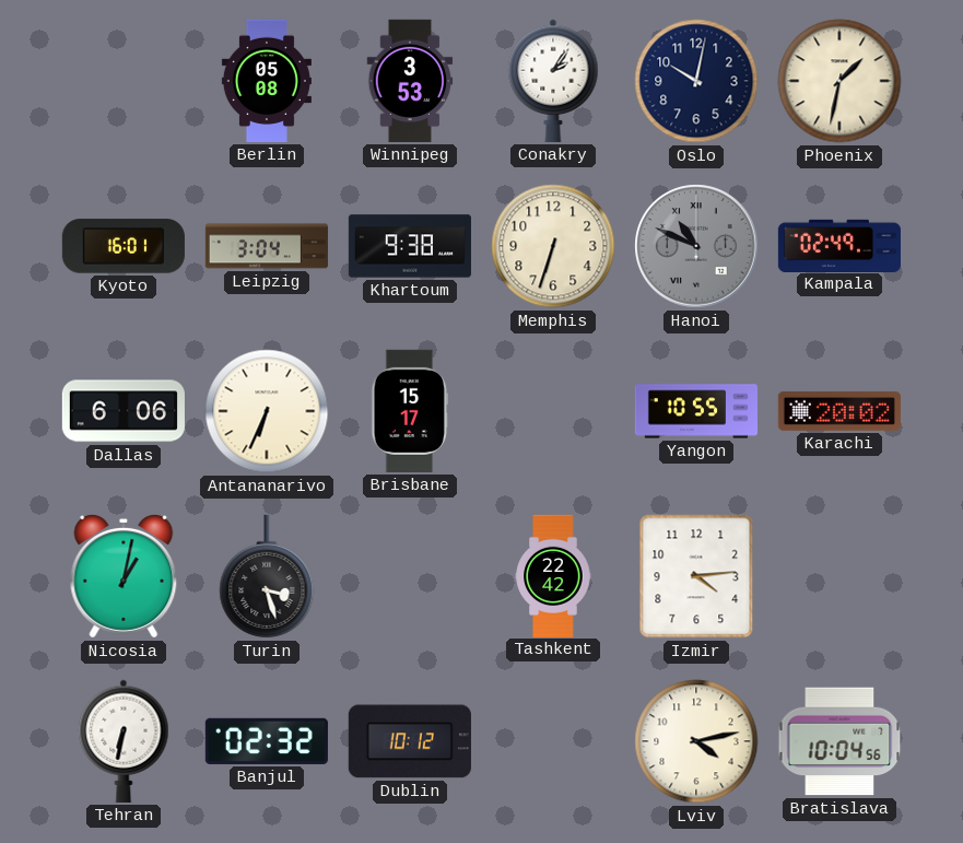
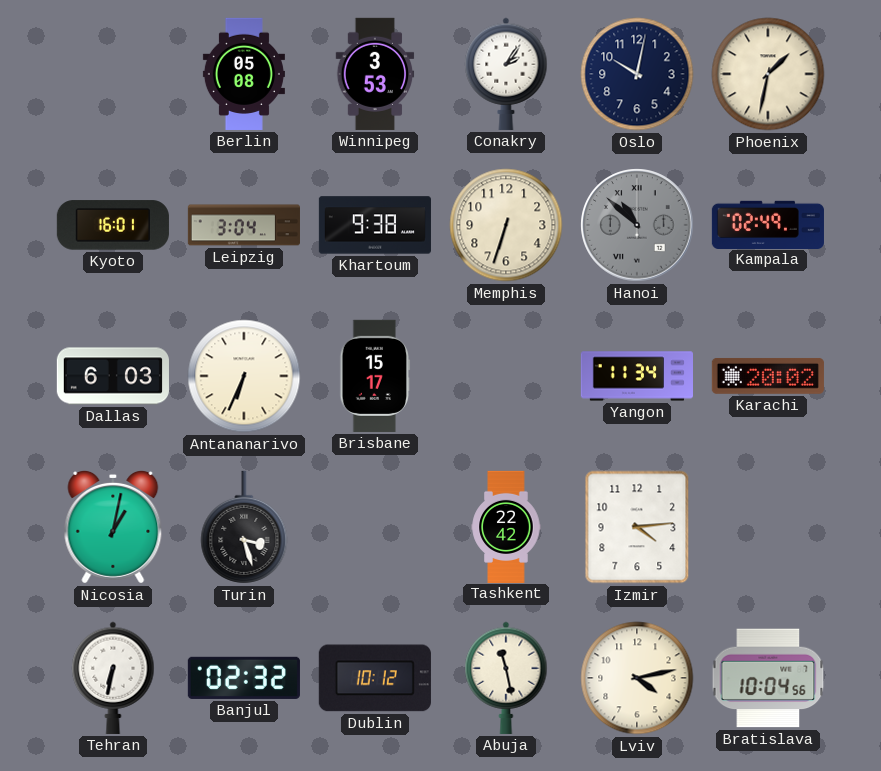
Hanoi: 10:49 -> 10:52 (637, 225)
Dallas: 6:06 -> 6:03 (113, 376)
Yangon: 10:55 -> 11:34 (636, 376)
Abuja: none -> 11:28 (506, 678)
